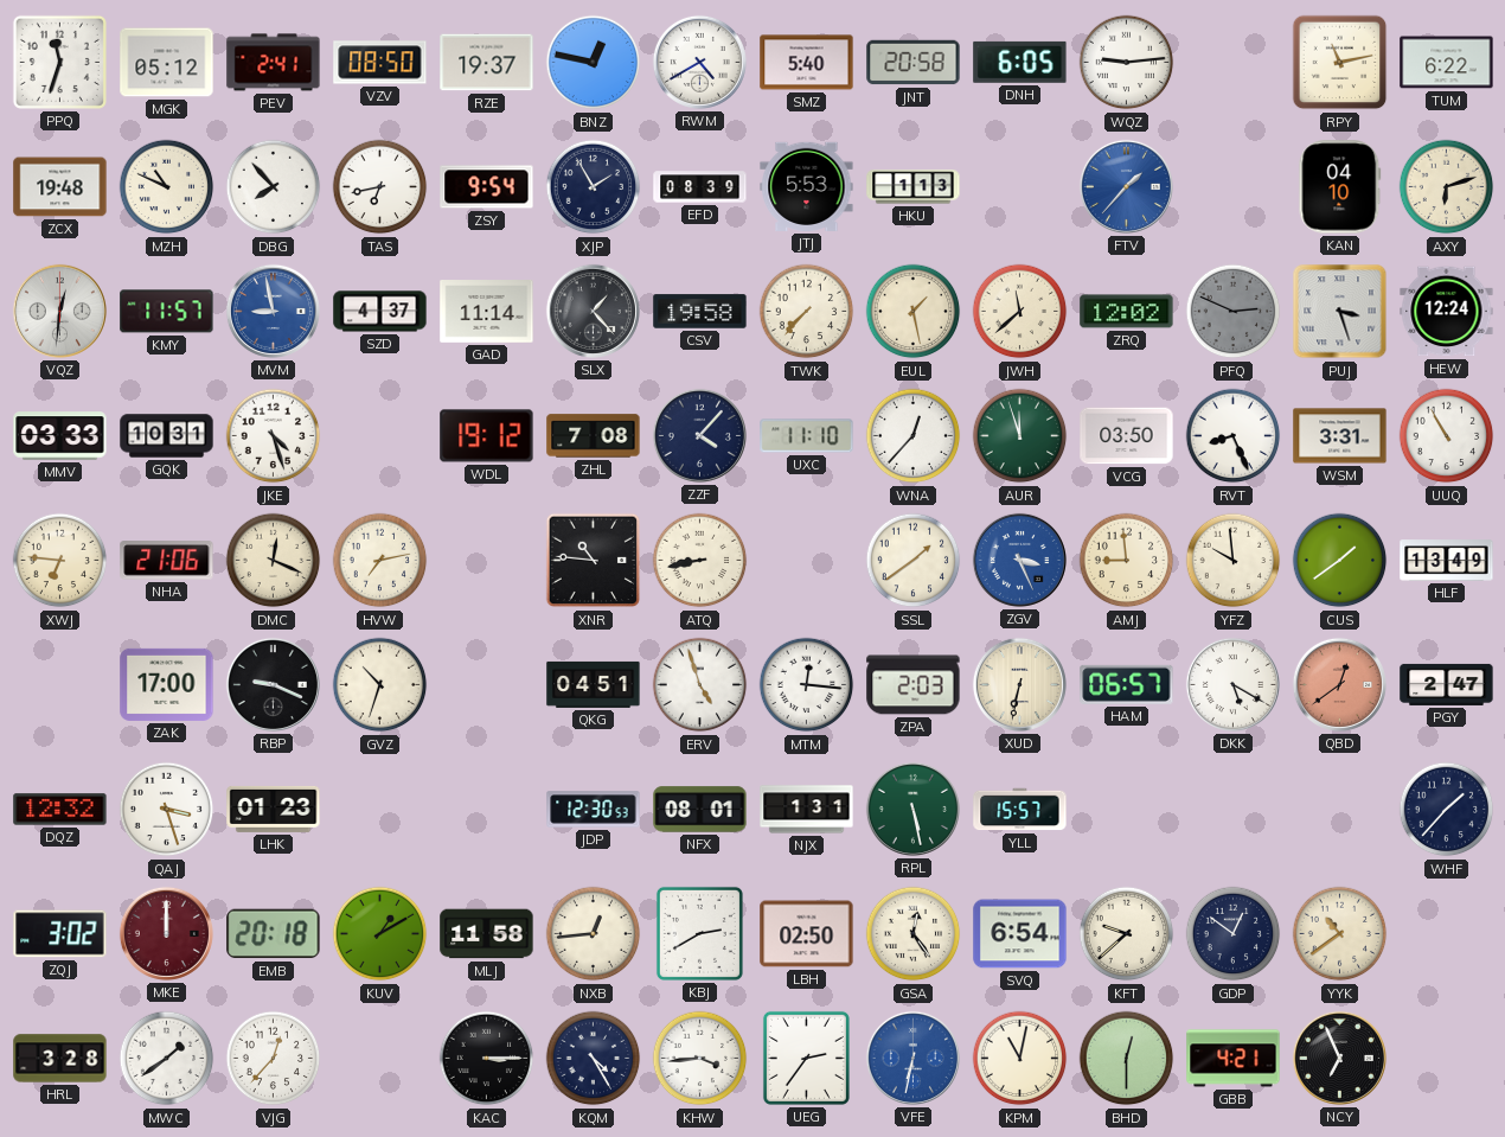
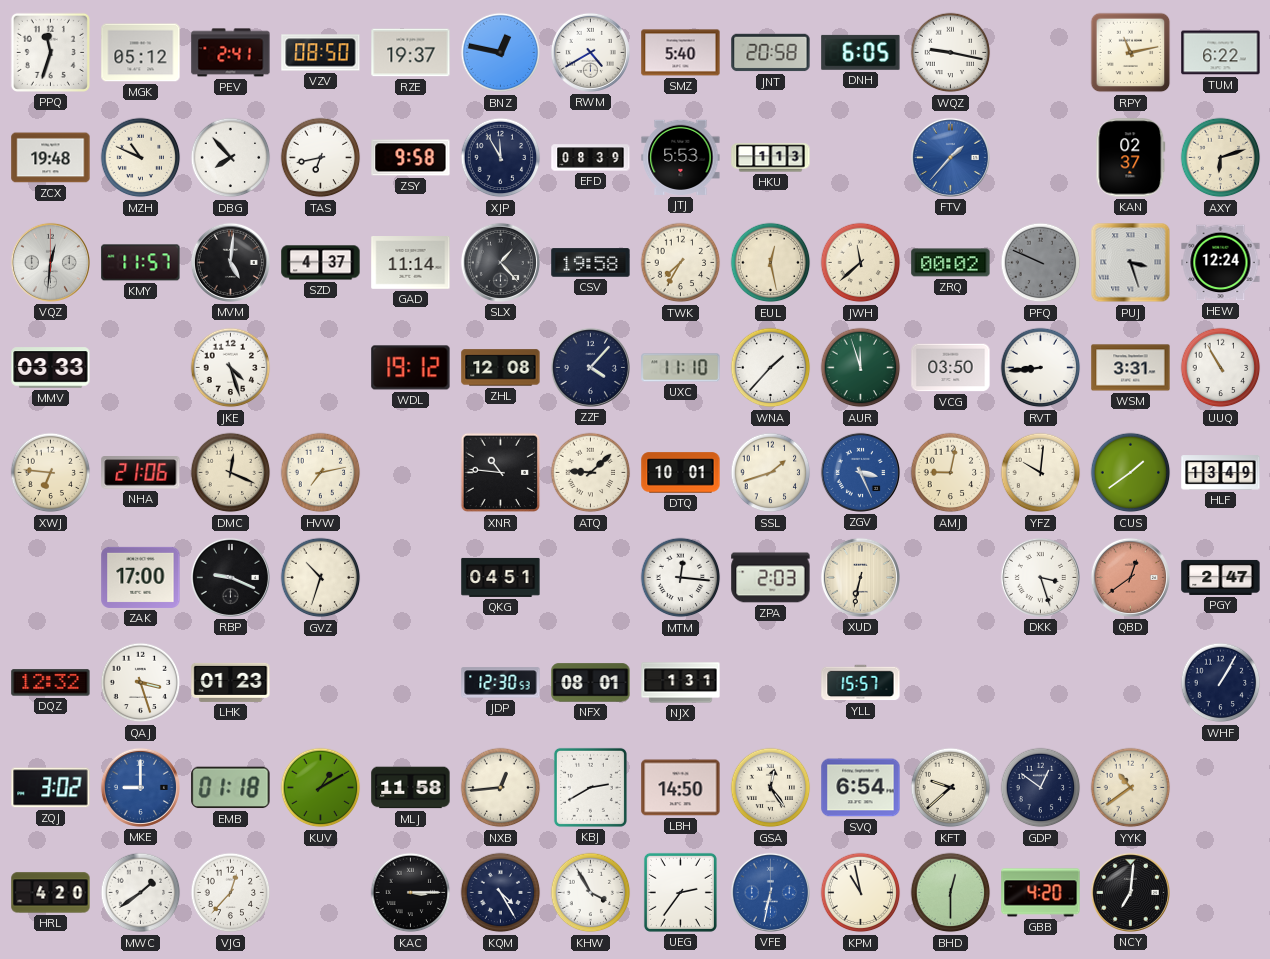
WQZ: 9:14 -> 9:17 (951, 53)
ZSY: 9:54 -> 9:58 (411, 158)
XJP: 1:55 -> 11:55 (501, 158)
KAN: 04:10 -> 02:37 (1131, 158)
MVM: 8:58 -> 5:01 (230, 262)
MVM dial: blue -> black (230, 262)
TWK: 7:37 -> 7:35 (681, 263)
EUL: 1:28 -> 12:28 (771, 263)
ZRQ: 12:02 -> 00:02 (951, 263)
PFQ: 2:49 -> 9:49 (1041, 263)
GQK: 10:31 -> none (167, 436)
ZHL: 7:08 -> 12:08 (501, 368)
WNA: 12:37 -> 1:37 (771, 368)
RVT: 8:26 -> 8:44 (1041, 368)
ATQ: 8:43 -> 9:08 (591, 473)
DTQ: none -> 10:01 (681, 473)
SSL: 1:39 -> 1:42 (771, 473)
AMJ: 8:59 -> 9:02 (951, 473)
YFZ: 9:59 -> 10:01 (1041, 473)
ERV: 4:57 -> none (700, 685)
HAM: 06:57 -> none (1127, 684)
DKK: 5:20 -> 3:27 (1040, 577)
RPL: 5:28 -> none (912, 809)
WHF: 1:37 -> 1:05 (1221, 683)
MKE: 12:00 -> 9:00 (140, 787)
MKE dial: burgundy -> blue (140, 787)
EMB: 20:18 -> 01:18 (231, 788)
LBH: 02:50 -> 14:50 (681, 788)
HRL: 3:28 -> 4:20 (51, 893)
KHW: 3:44 -> 3:55 (591, 893)
KPM: 11:02 -> 10:58 (861, 893)
GBB: 4:21 -> 4:20 (1041, 893)
NCY: 6:56 -> 7:01 (1130, 892)
